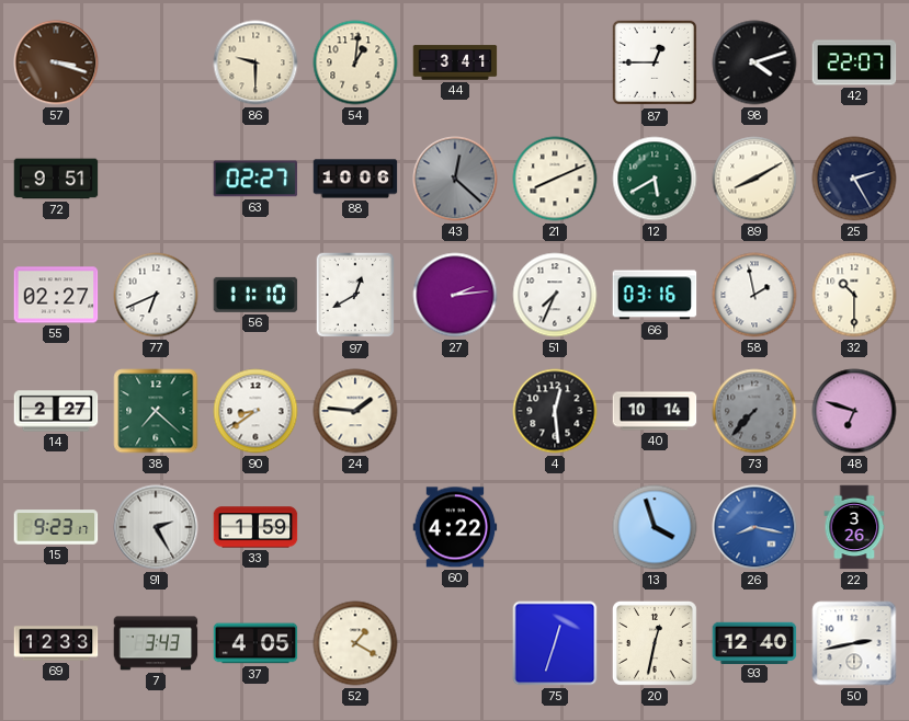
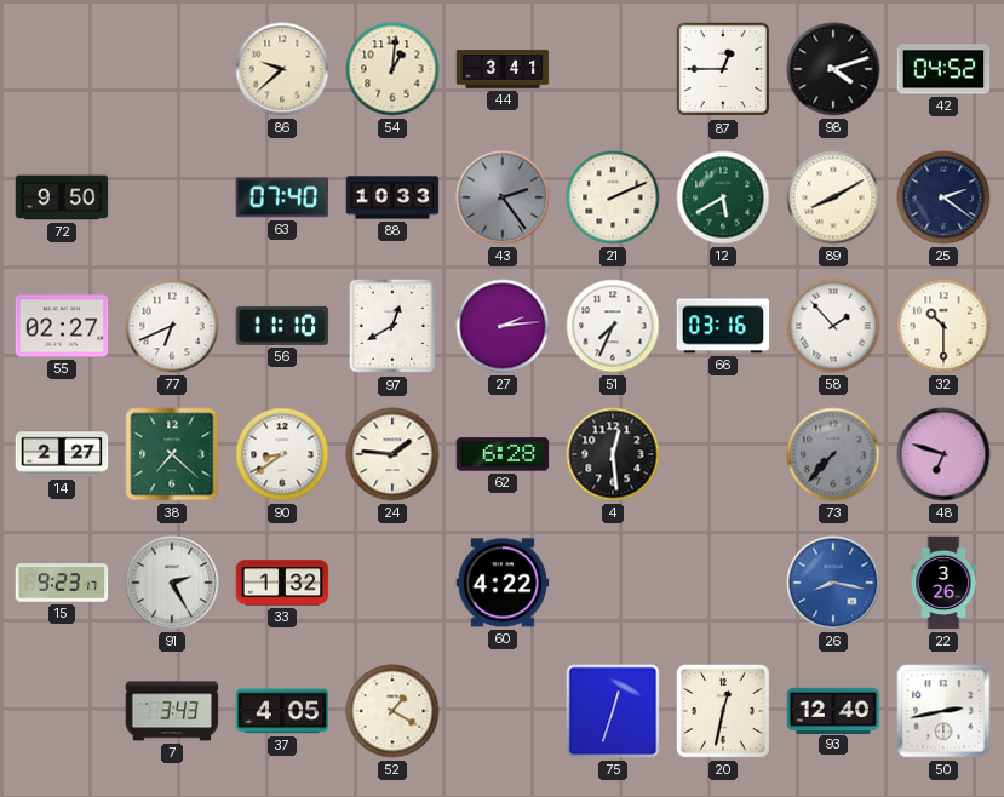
57: 3:18 -> none (56, 62)
86: 9:30 -> 9:38 (282, 69)
42: 22:07 -> 04:52 (943, 69)
72: 9:51 -> 9:50 (62, 197)
63: 02:27 -> 07:40 (282, 197)
88: 10:06 -> 10:33 (392, 197)
43: 12:22 -> 2:24 (503, 197)
21: 8:11 -> 2:11 (613, 197)
25: 2:25 -> 2:21 (943, 197)
58: 1:58 -> 1:53 (833, 326)
62: none -> 6:28 (503, 454)
40: 10:14 -> none (655, 411)
33: 1:59 -> 1:32 (282, 583)
13: 3:57 -> none (655, 527)
69: 12:33 -> none (56, 643)
